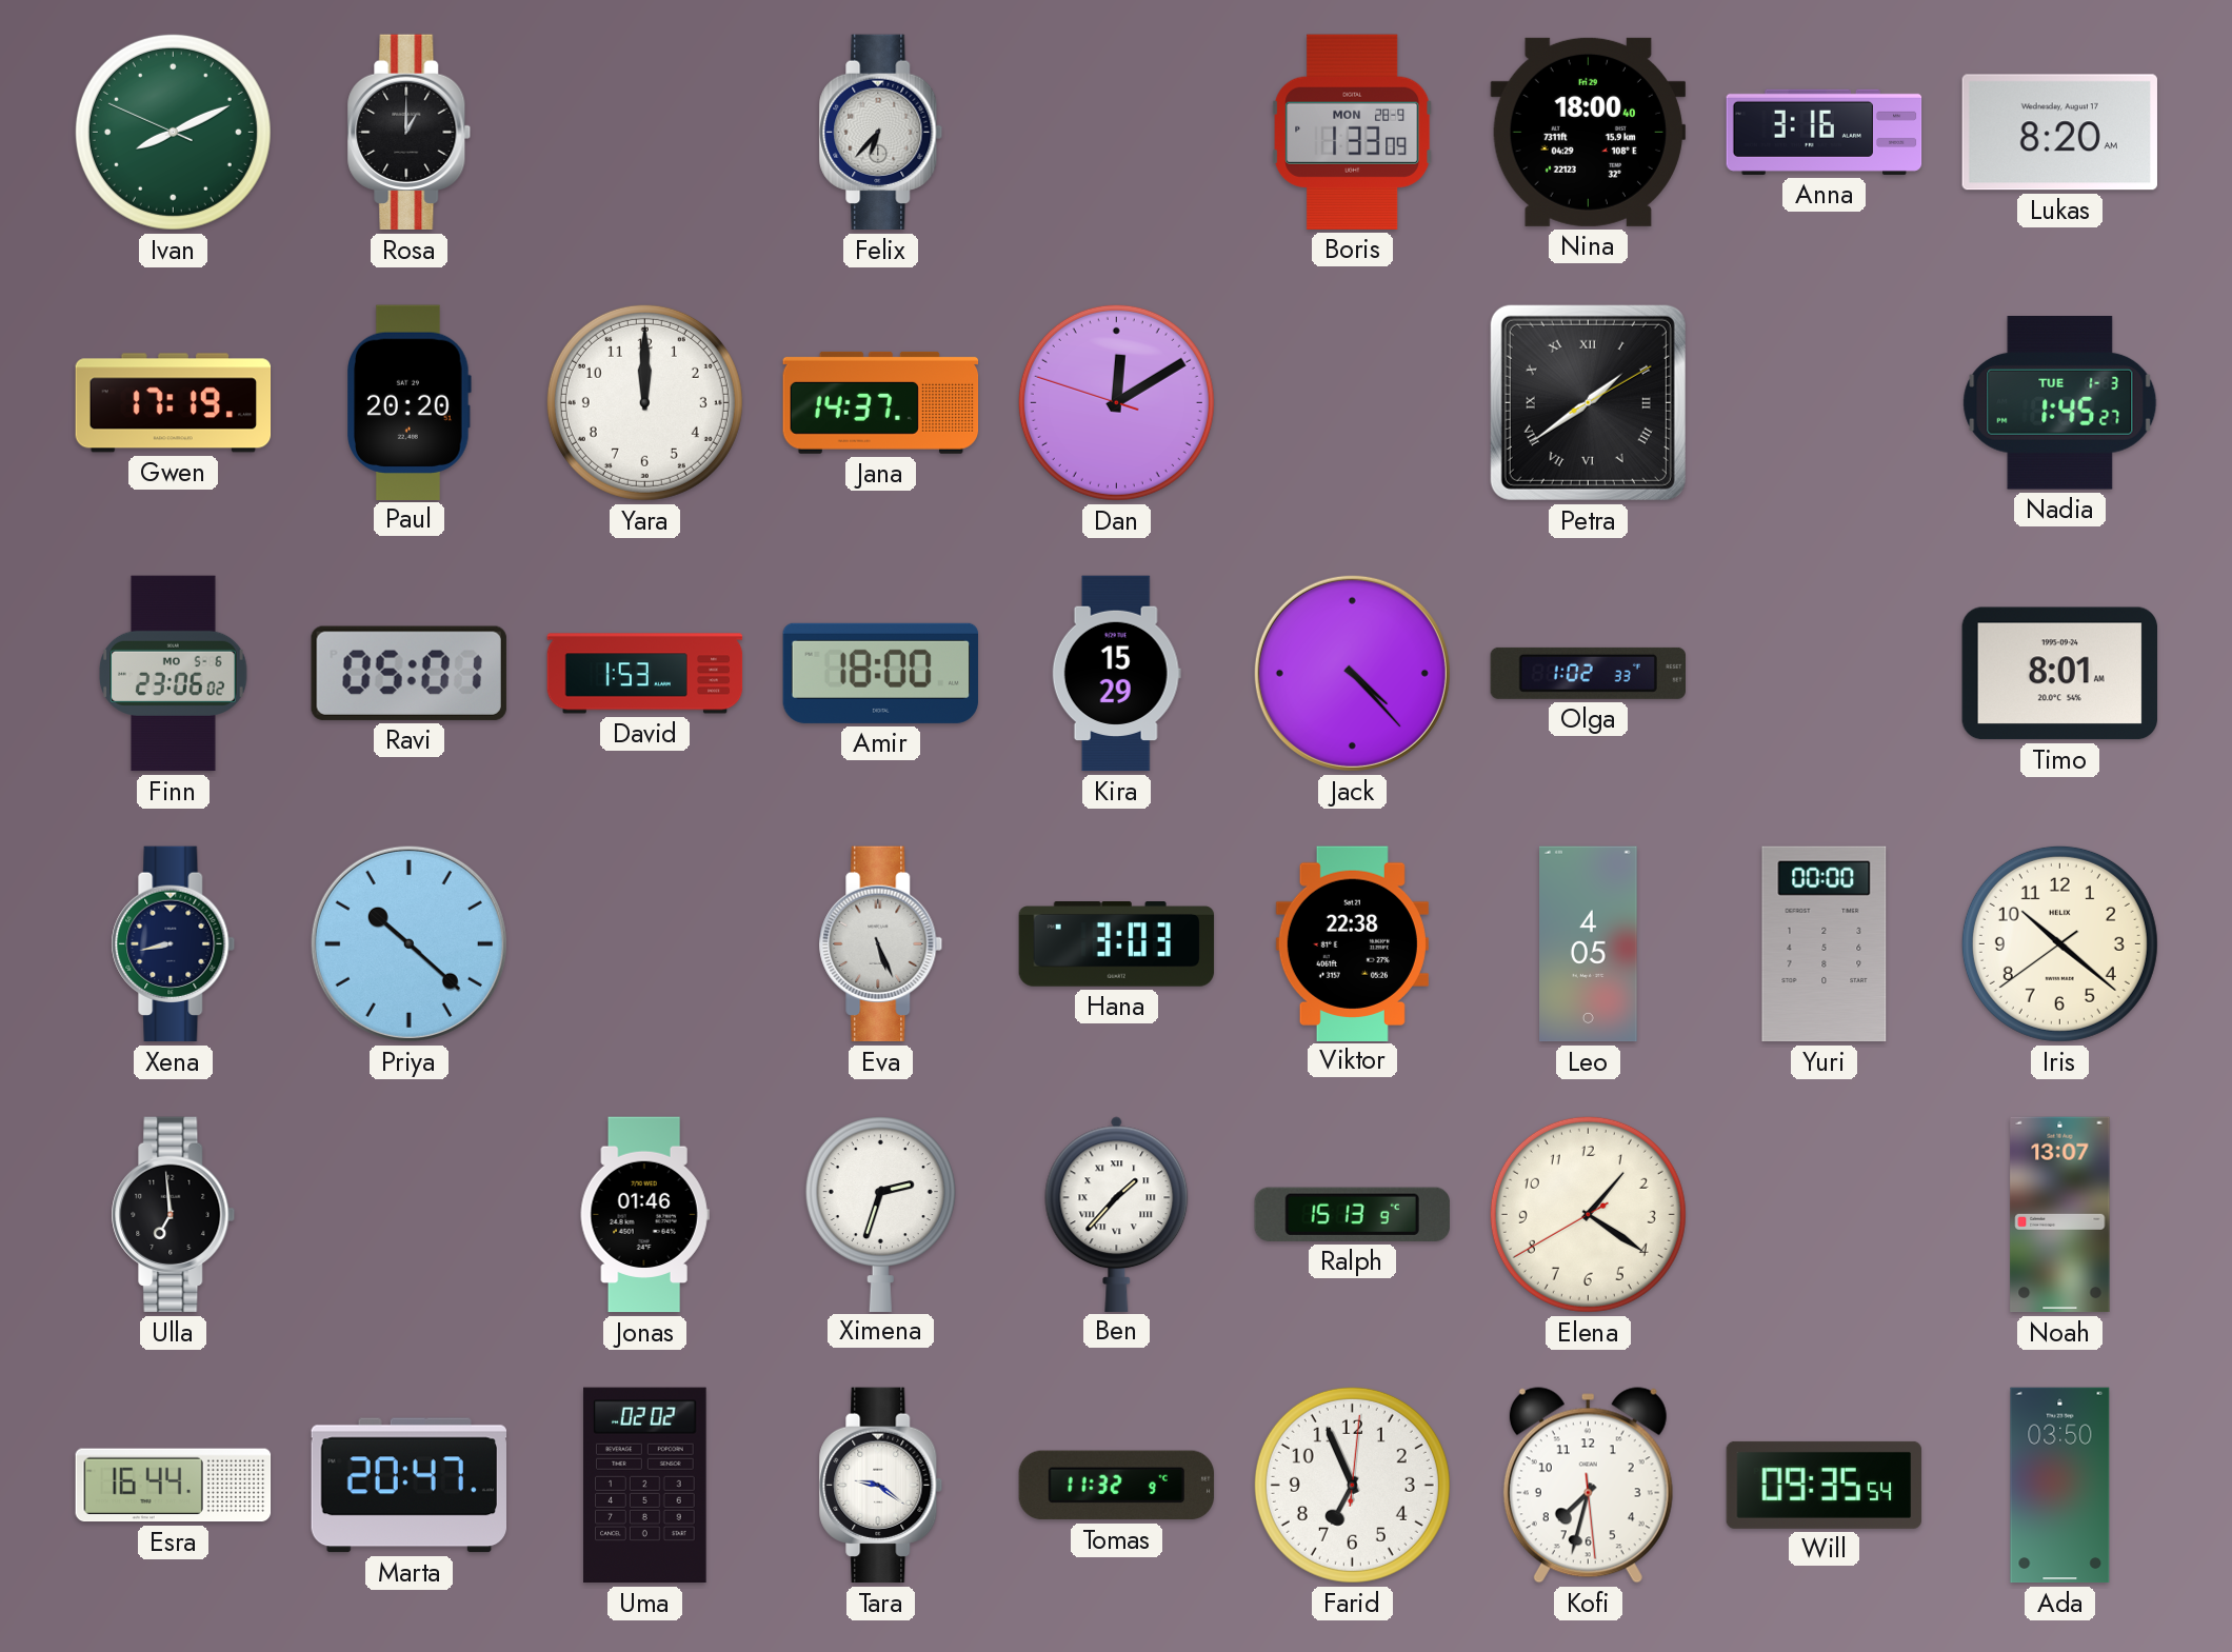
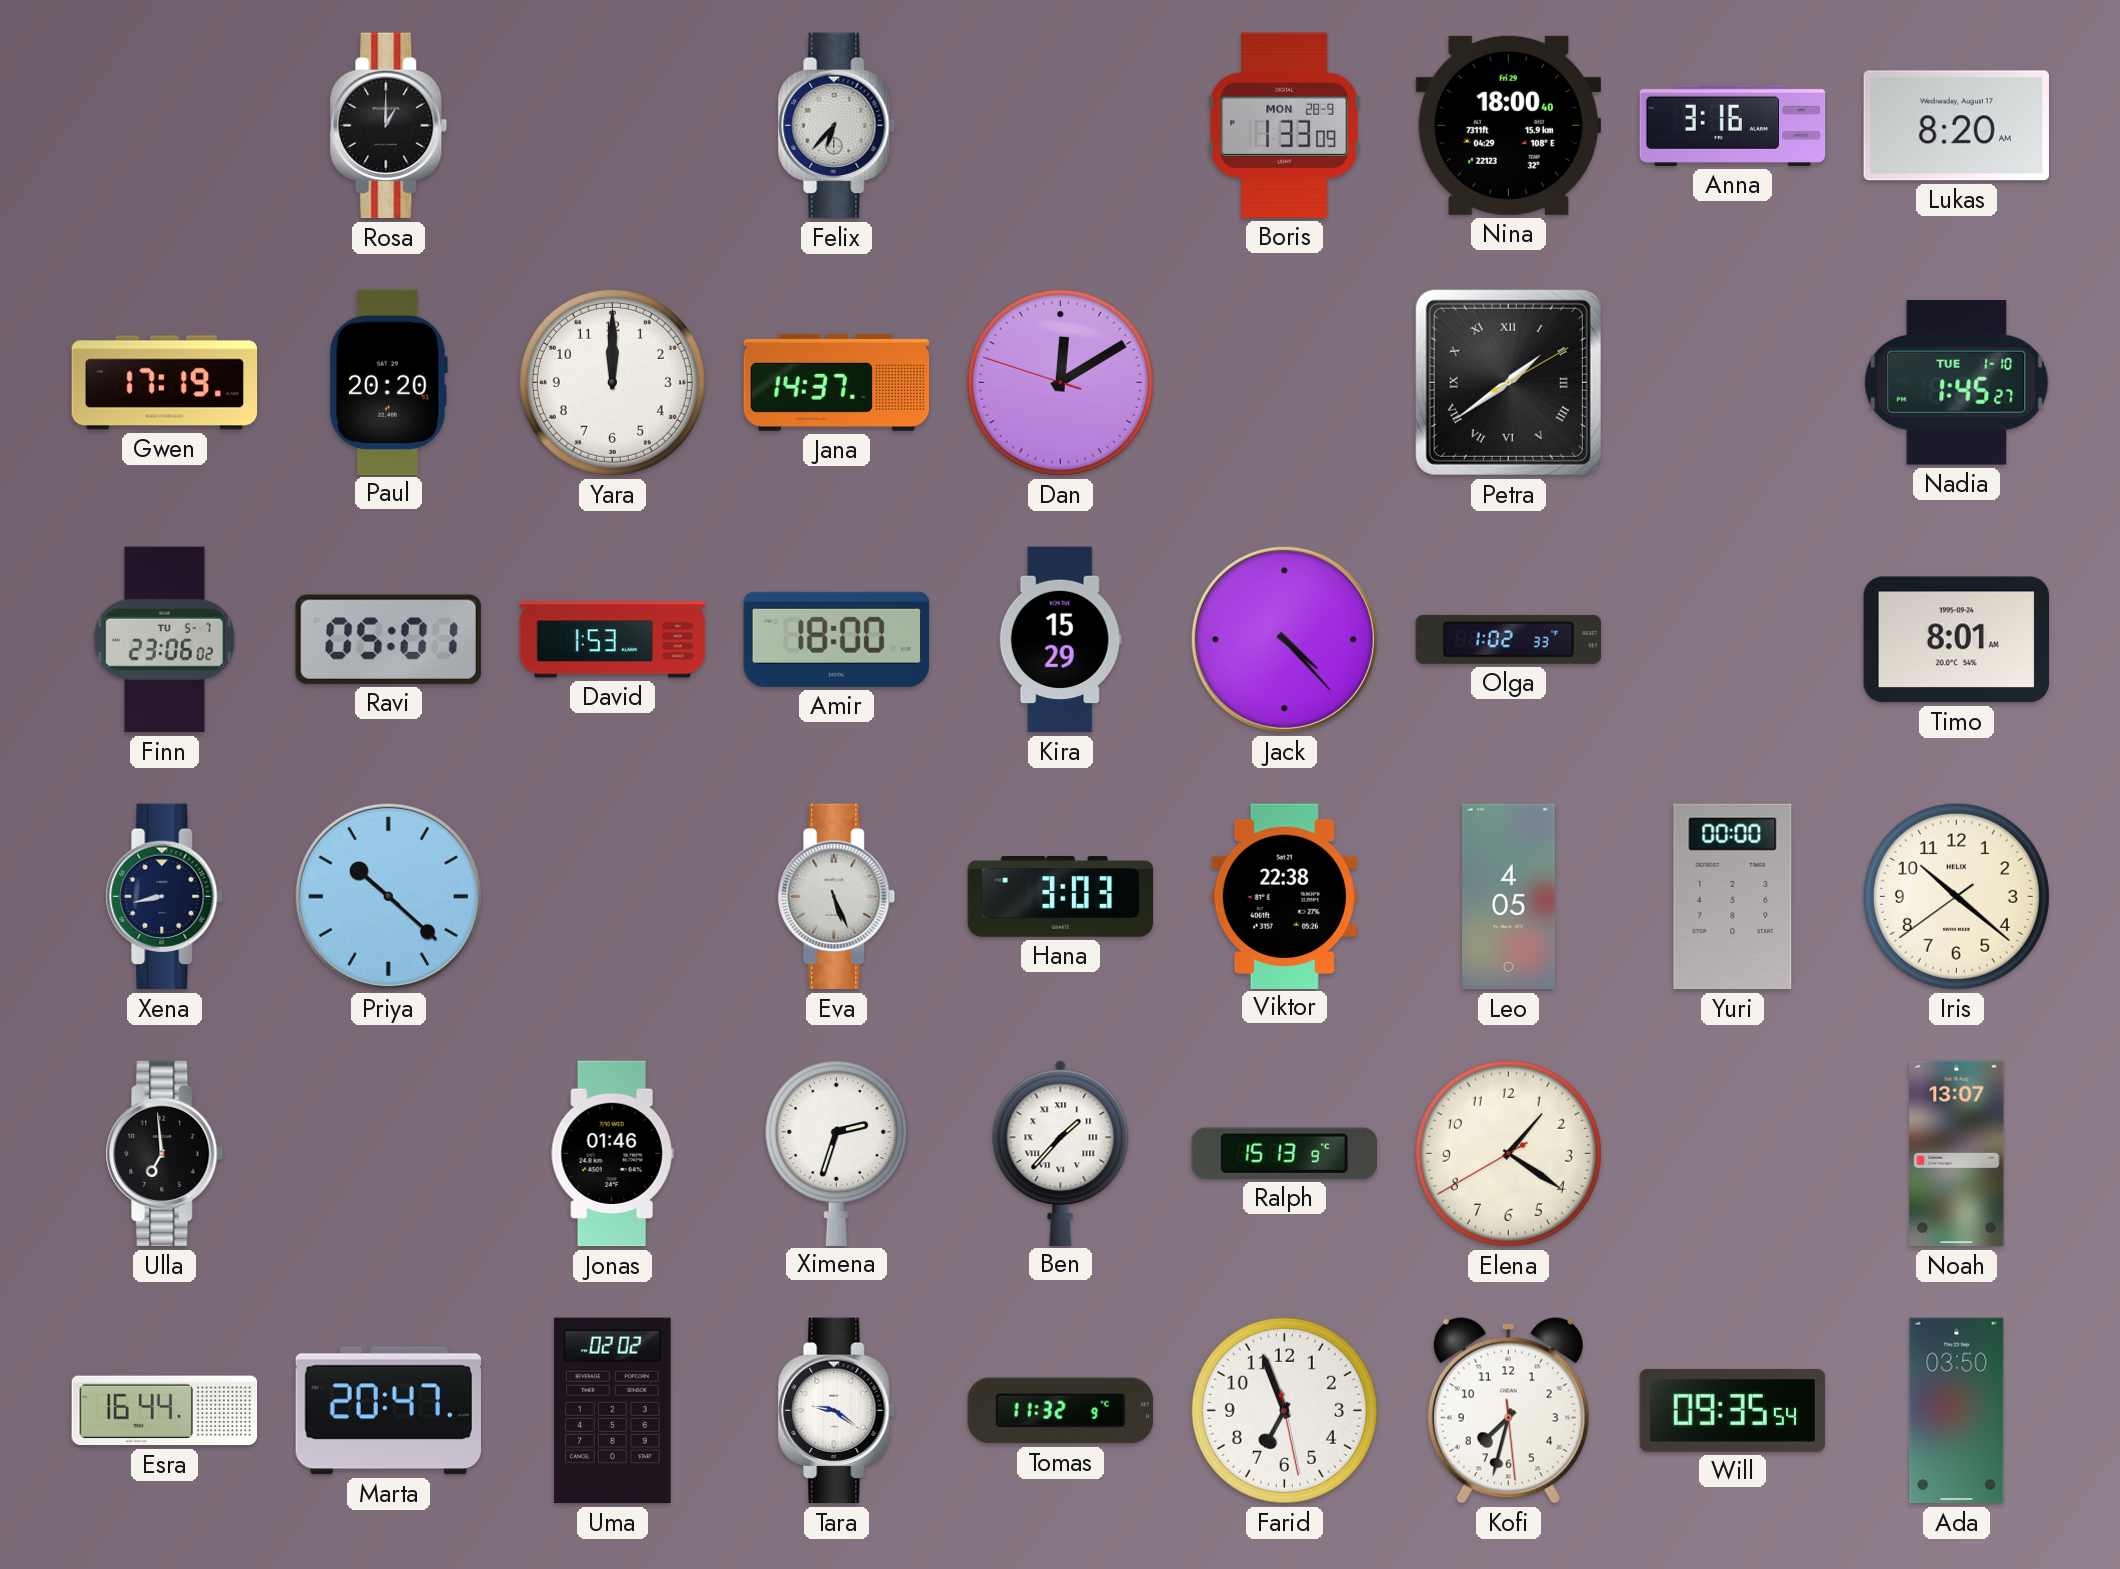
Ivan: 8:10 -> none (173, 132)
Nadia date: TUE 1-3 -> TUE 1-10 (1957, 383)
Finn date: MO 5-6 -> TU 5-7 (165, 640)
Farid: 6:56:01 -> 6:56:28 (1284, 1410)
